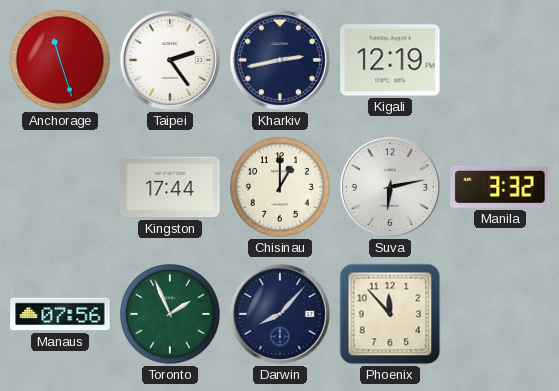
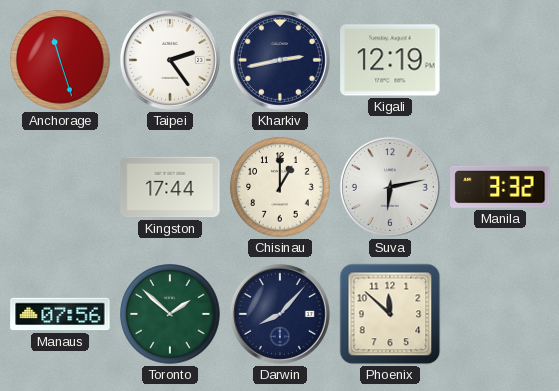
Toronto: 1:56 -> 1:52 (170, 314)
Phoenix: 11:53 -> 11:52 (390, 314)
